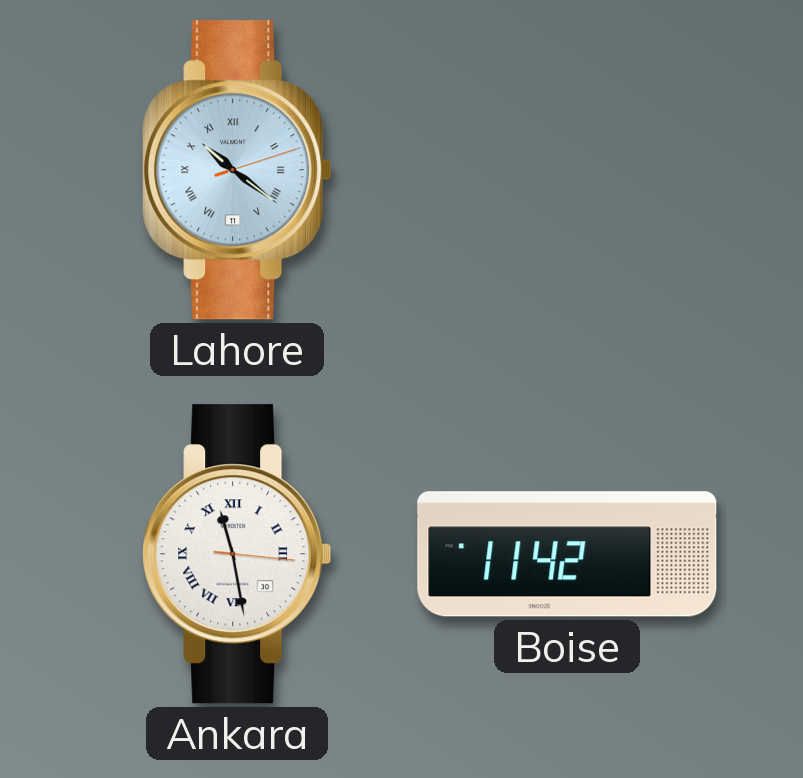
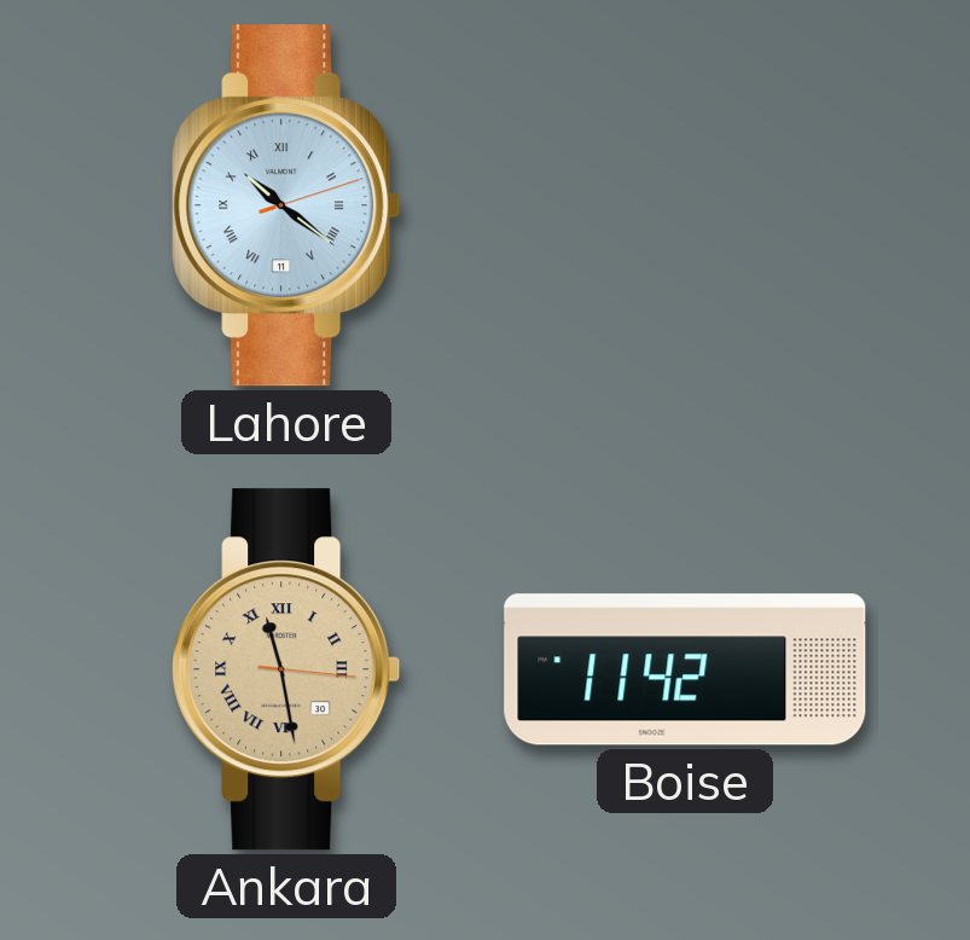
Ankara dial: white -> champagne (286, 669)
